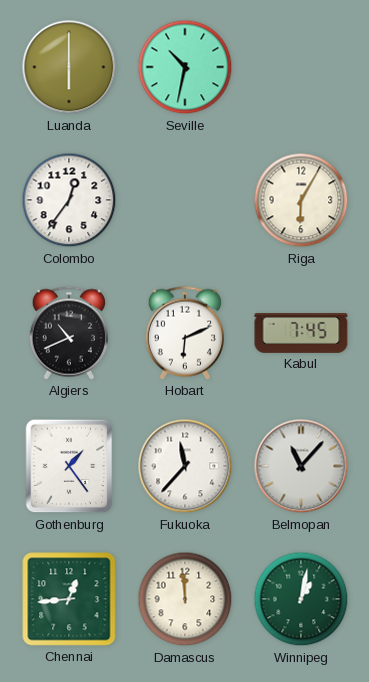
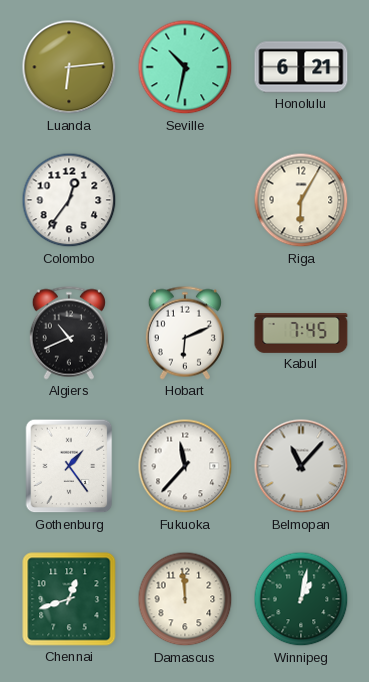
Luanda: 6:00 -> 6:14 (69, 67)
Honolulu: none -> 6:21 (301, 67)
Chennai: 12:44 -> 12:42 (69, 599)
